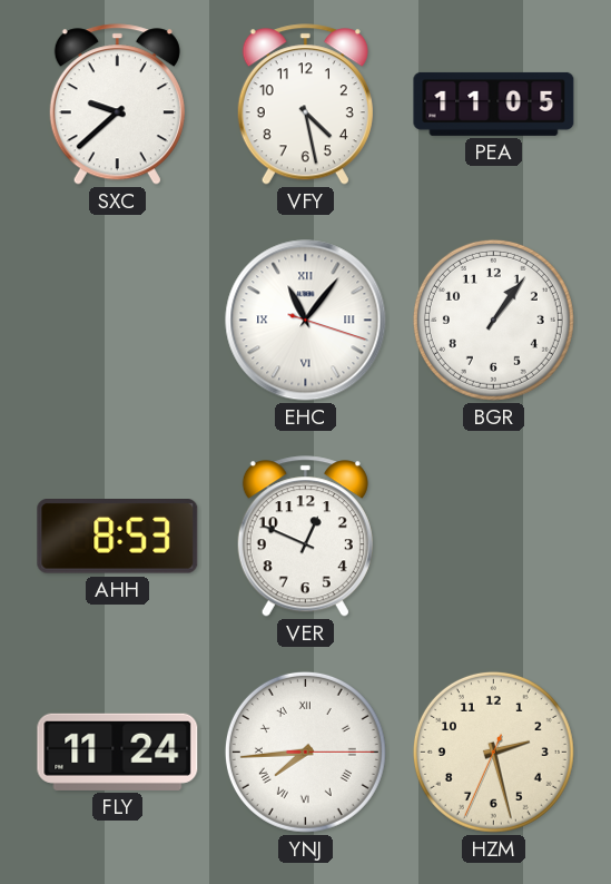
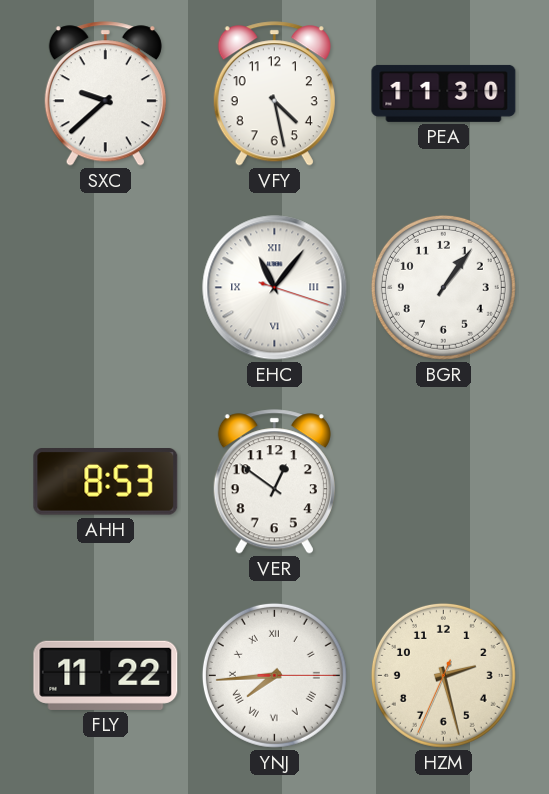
PEA: 11:05 -> 11:30 (444, 93)
VER: 12:49 -> 12:51 (274, 482)
FLY: 11:24 -> 11:22 (106, 675)
